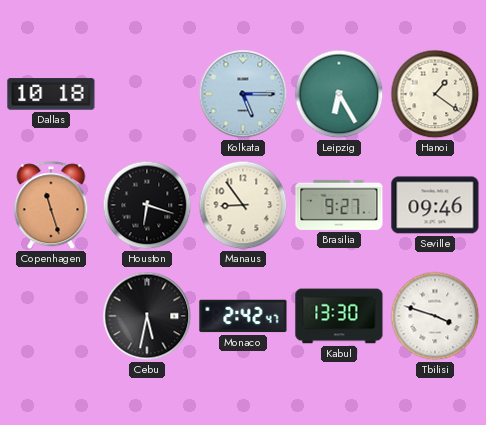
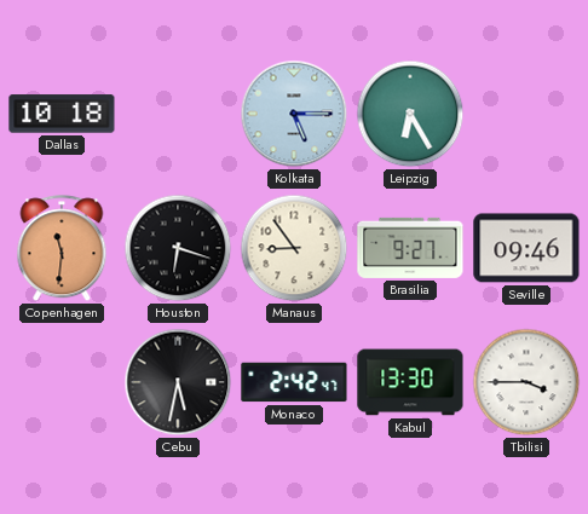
Hanoi: 1:21 -> none (435, 94)
Copenhagen: 11:27 -> 11:31 (62, 249)
Tbilisi: 3:48 -> 3:45 (526, 382)
